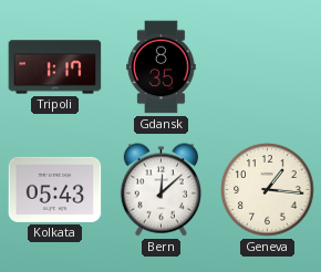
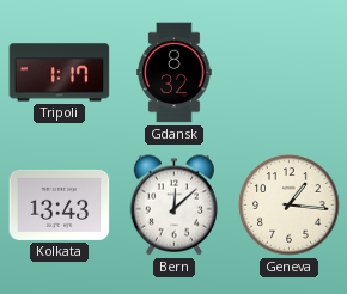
Gdansk: 8:35 -> 8:32 (175, 73)
Kolkata: 05:43 -> 13:43 (60, 204)
